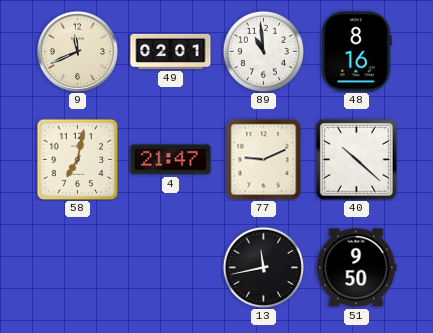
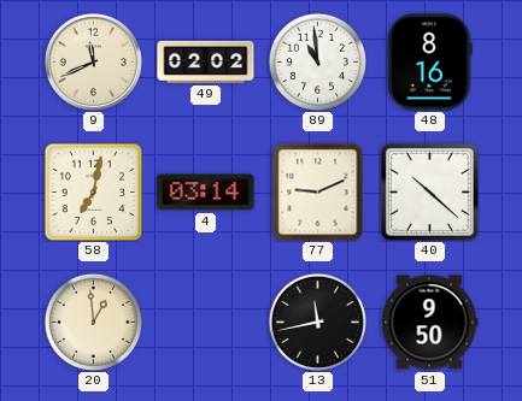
49: 02:01 -> 02:02 (206, 61)
4: 21:47 -> 03:14 (206, 193)
20: none -> 12:59 (93, 322)
